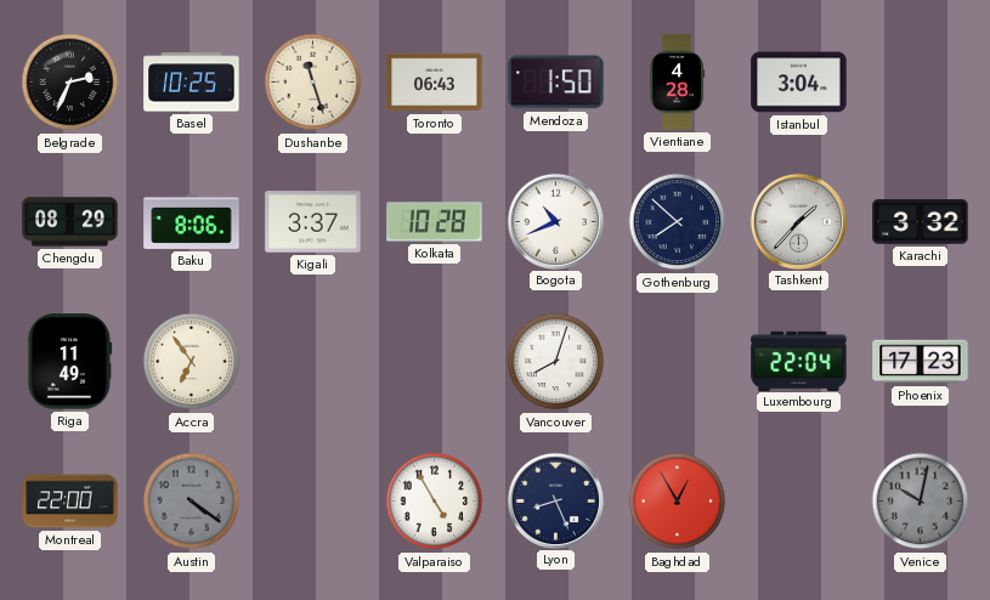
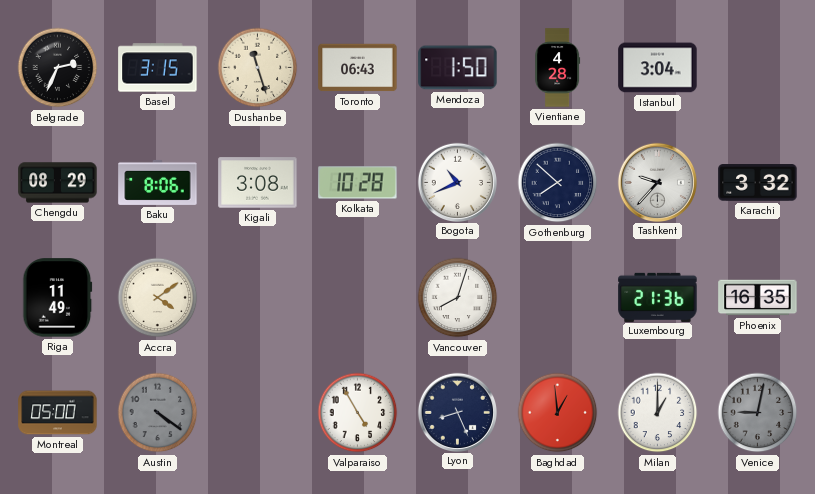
Basel: 10:25 -> 3:15 (158, 68)
Kigali: 3:37 -> 3:08 (258, 183)
Tashkent: 1:37 -> 9:37 (657, 182)
Accra: 6:54 -> 4:09 (158, 298)
Luxembourg: 22:04 -> 21:36 (658, 297)
Phoenix: 17:23 -> 16:35 (758, 298)
Montreal: 22:00 -> 05:00 (58, 413)
Baghdad: 12:55 -> 12:59 (558, 413)
Milan: none -> 1:00 (658, 413)
Venice: 10:02 -> 9:02 (758, 413)
